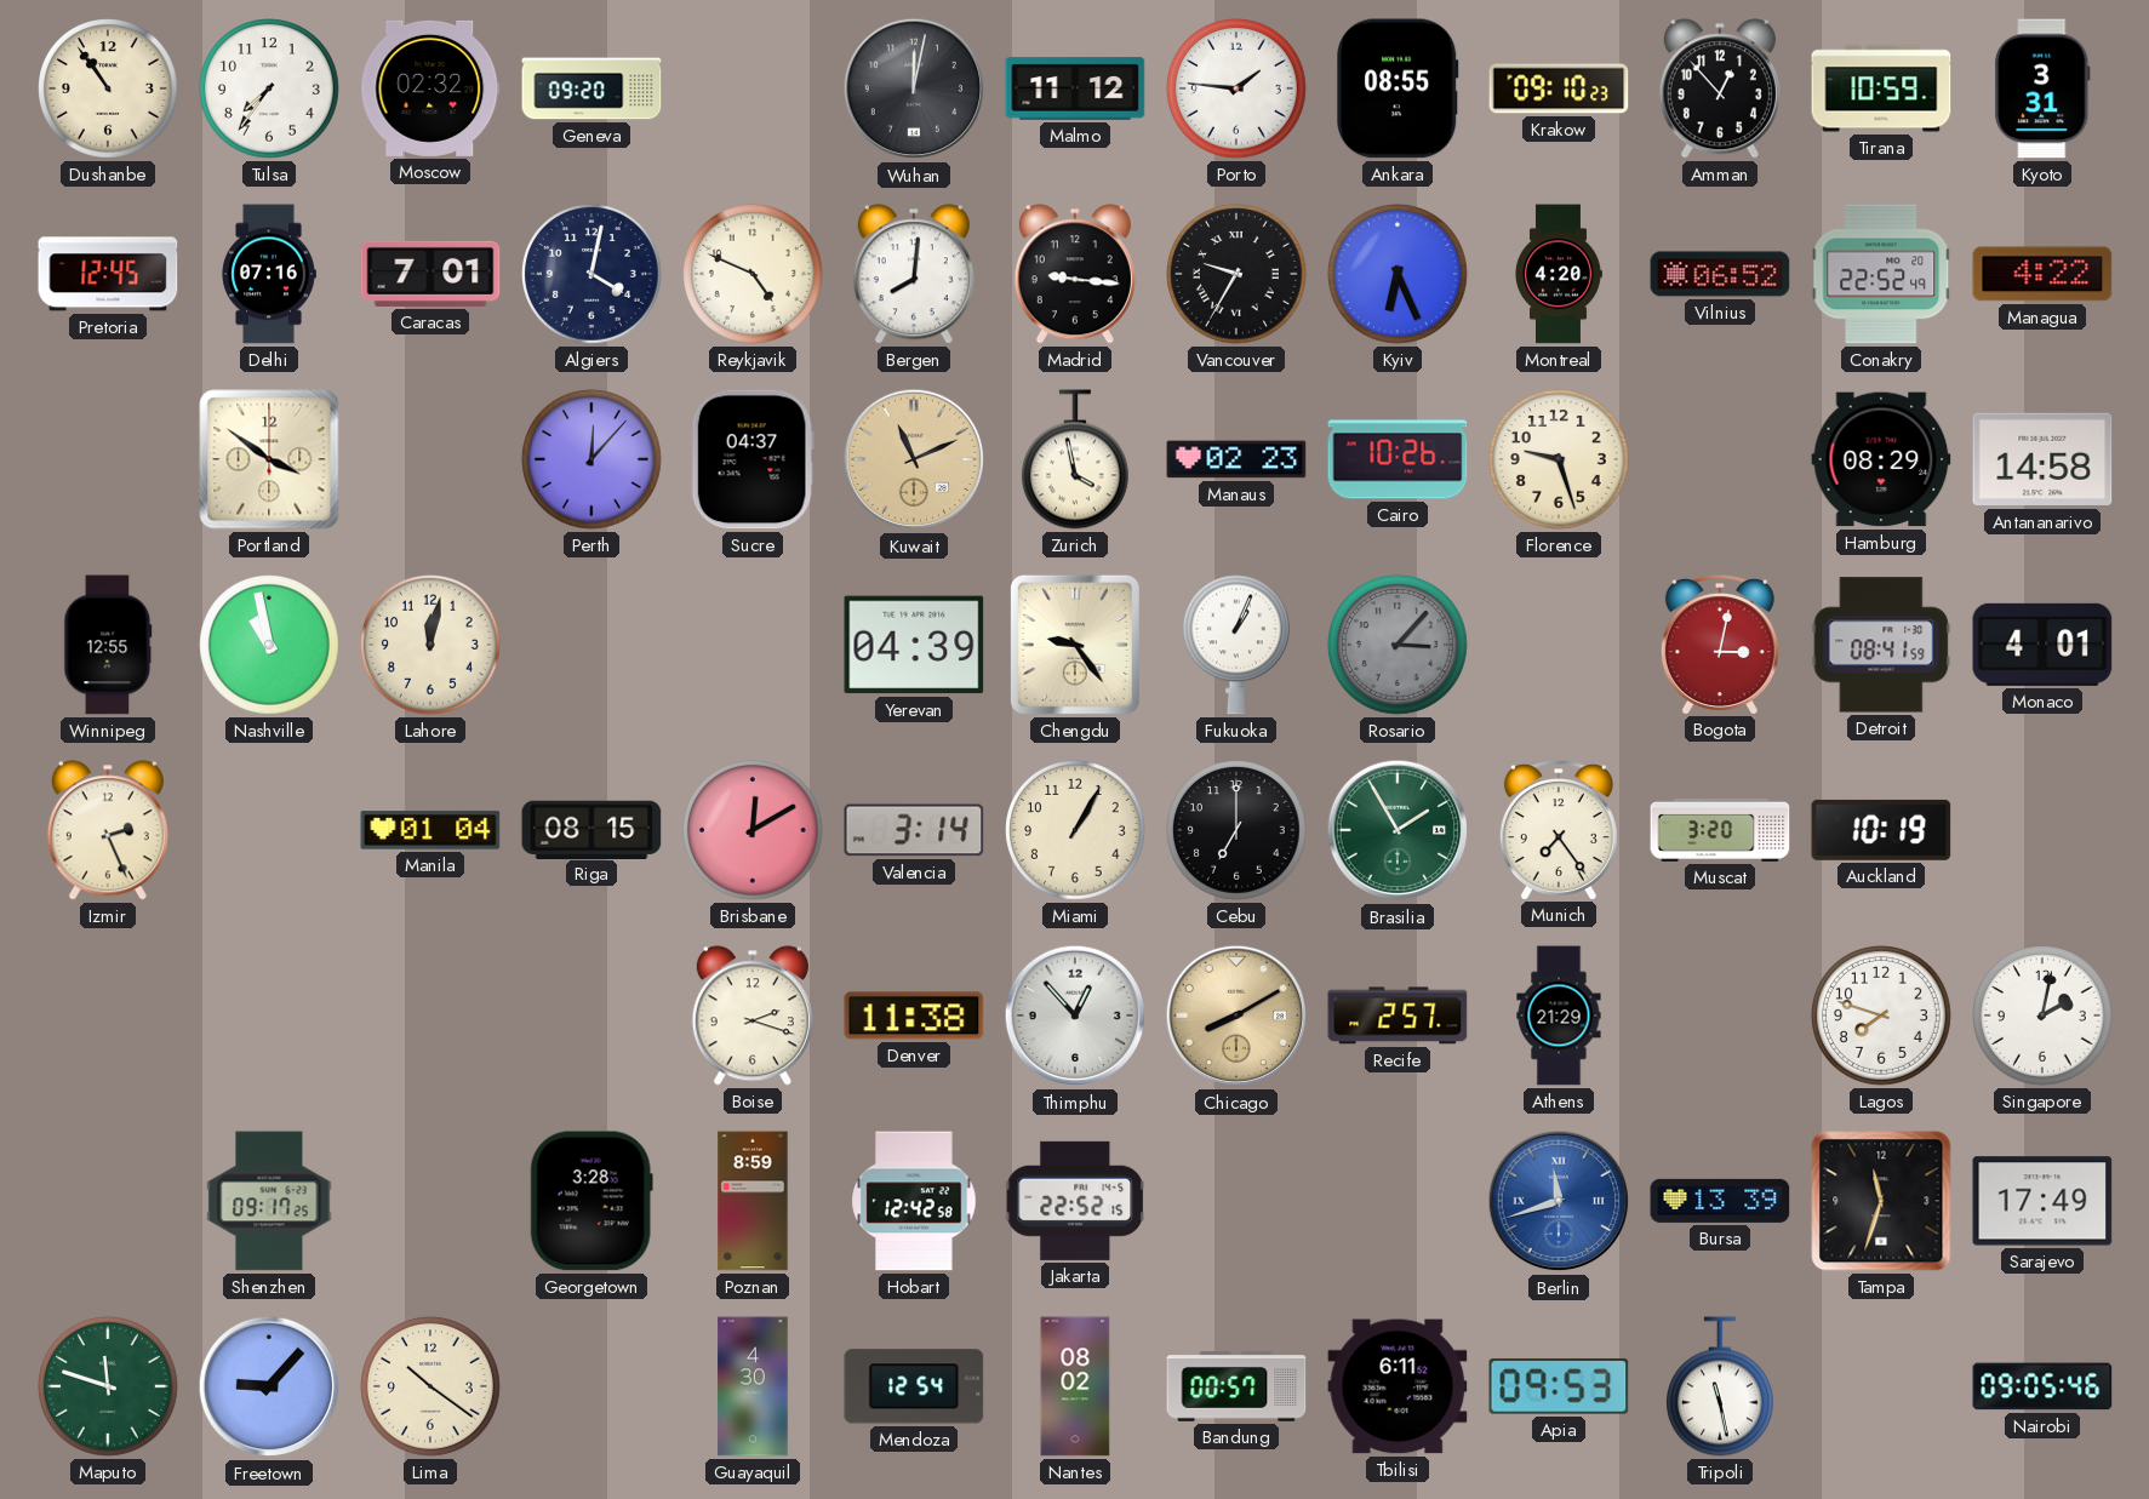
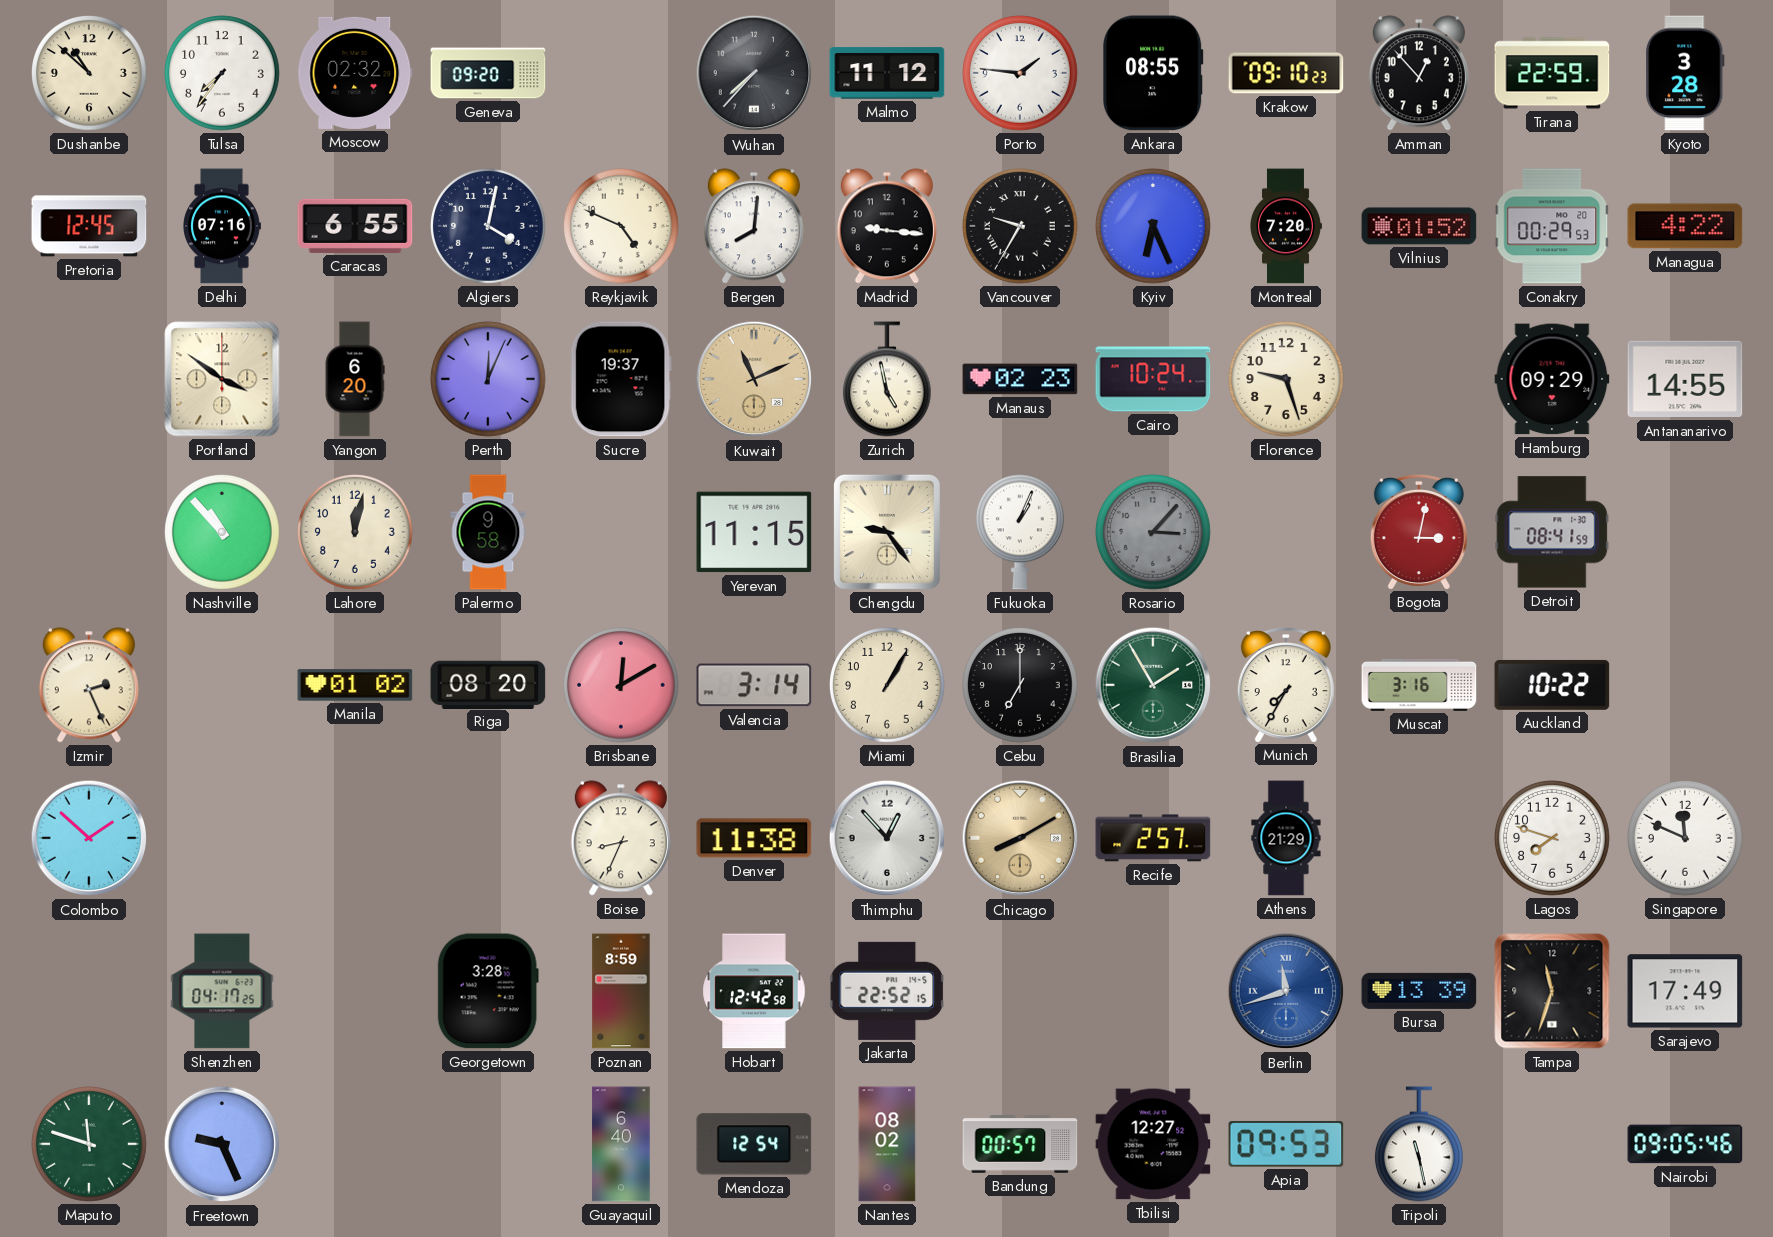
Dushanbe: 10:54 -> 10:52 (90, 74)
Wuhan: 12:02 -> 7:37 (754, 73)
Tirana: 10:59 -> 22:59 (1552, 73)
Kyoto: 3:31 -> 3:28 (1685, 73)
Caracas: 7:01 -> 6:55 (355, 226)
Montreal: 4:20 -> 7:20 (1286, 226)
Vilnius: 06:52 -> 01:52 (1419, 226)
Conakry: 22:52 -> 00:29 (1552, 226)
Yangon: none -> 6:20 (355, 379)
Perth: 12:07 -> 12:04 (489, 380)
Sucre: 04:37 -> 19:37 (621, 379)
Zurich: 3:58 -> 4:58 (887, 379)
Cairo: 10:26 -> 10:24 (1153, 379)
Hamburg: 08:29 -> 09:29 (1552, 379)
Antananarivo: 14:58 -> 14:55 (1685, 379)
Winnipeg: 12:55 -> none (108, 645)
Nashville: 10:58 -> 10:53 (223, 533)
Palermo: none -> 9:58 (488, 532)
Yerevan: 04:39 -> 11:15 (754, 532)
Monaco: 4:01 -> none (2042, 645)
Manila: 01:04 -> 01:02 (355, 685)
Riga: 08:15 -> 08:20 (488, 684)
Munich: 7:24 -> 7:35 (1286, 685)
Muscat: 3:20 -> 3:16 (1419, 685)
Auckland: 10:19 -> 10:22 (1552, 685)
Colombo: none -> 1:52 (89, 838)
Boise: 2:18 -> 8:34 (621, 838)
Singapore: 2:02 -> 11:49 (1686, 839)
Shenzhen: 09:17 -> 04:17 (222, 991)
Freetown: 9:07 -> 9:26 (222, 1144)
Lima: 10:21 -> none (431, 1388)
Guayaquil: 4:30 -> 6:40 (621, 1144)
Tbilisi: 6:11 -> 12:27 (1153, 1144)
